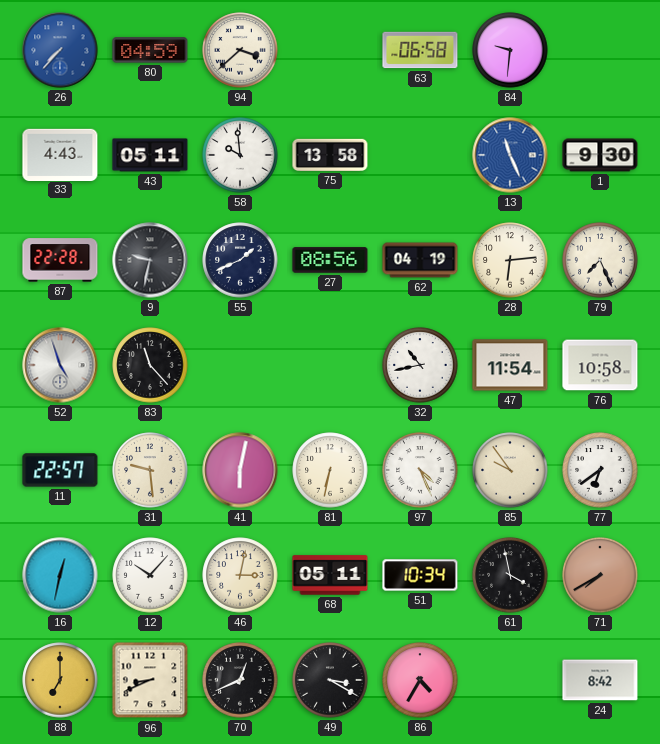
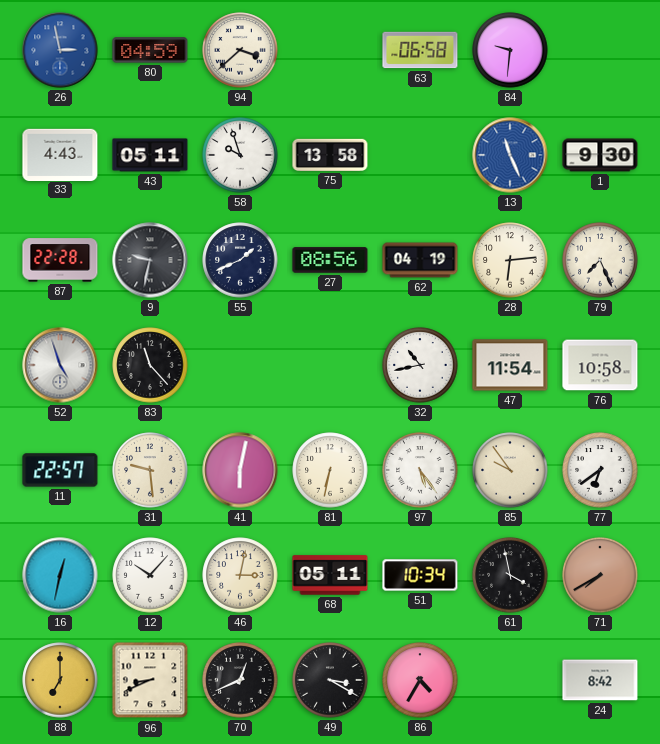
26: 7:37 -> 2:58 (60, 50)
58: 9:59 -> 9:57 (240, 155)
97: 4:26 -> 5:24 (420, 470)
